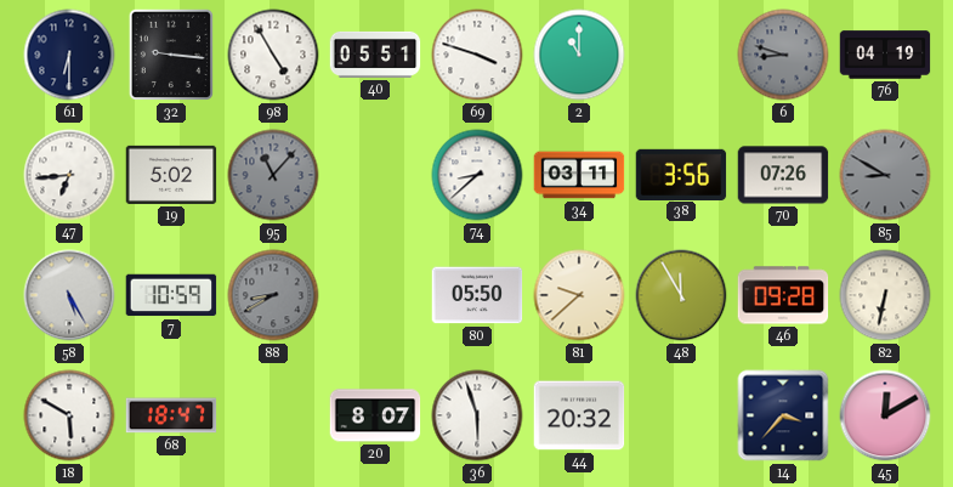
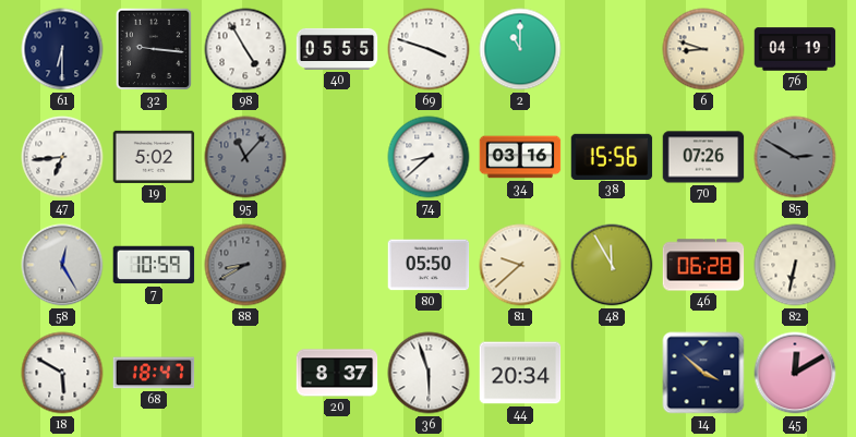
40: 05:51 -> 05:55 (337, 49)
6 dial: grey -> cream (703, 49)
34: 03:11 -> 03:16 (520, 157)
38: 3:56 -> 15:56 (612, 156)
85: 8:50 -> 2:50 (795, 157)
58: 5:25 -> 12:25 (62, 265)
46: 09:28 -> 06:28 (703, 265)
20: 8:07 -> 8:37 (337, 373)
44: 20:32 -> 20:34 (520, 373)
14: 3:37 -> 3:52 (703, 373)
